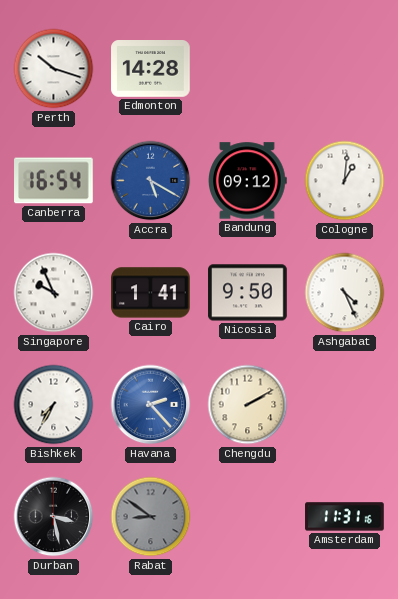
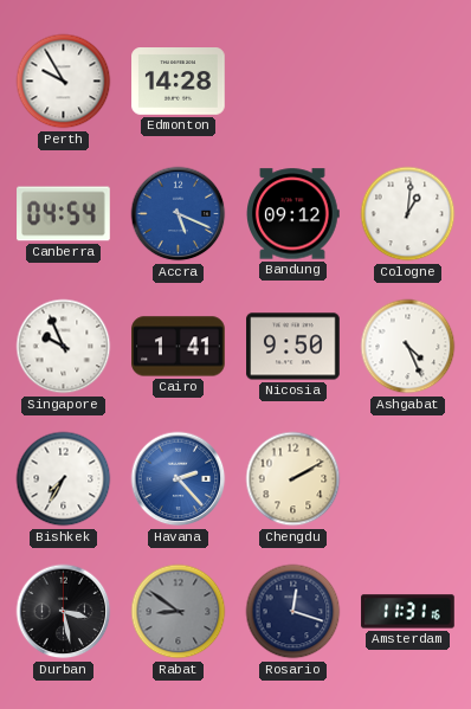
Perth: 10:18 -> 9:55 (64, 82)
Canberra: 16:54 -> 04:54 (64, 214)
Accra: 5:20 -> 5:19 (179, 214)
Rosario: none -> 12:18 (293, 612)
